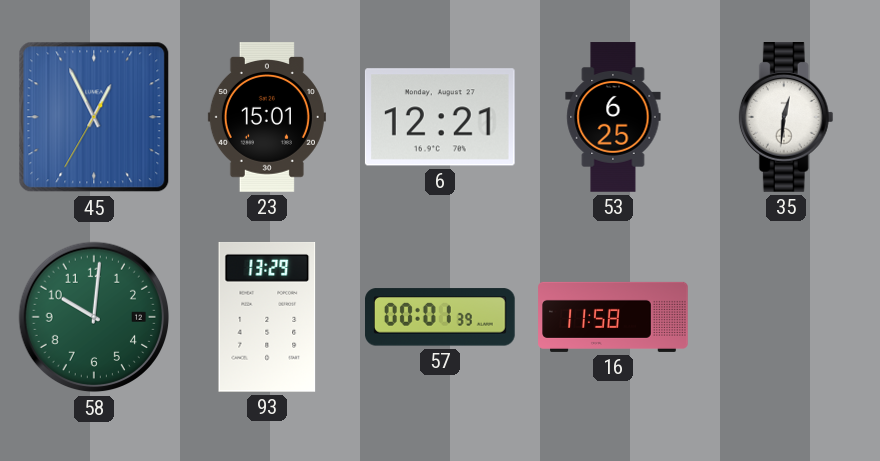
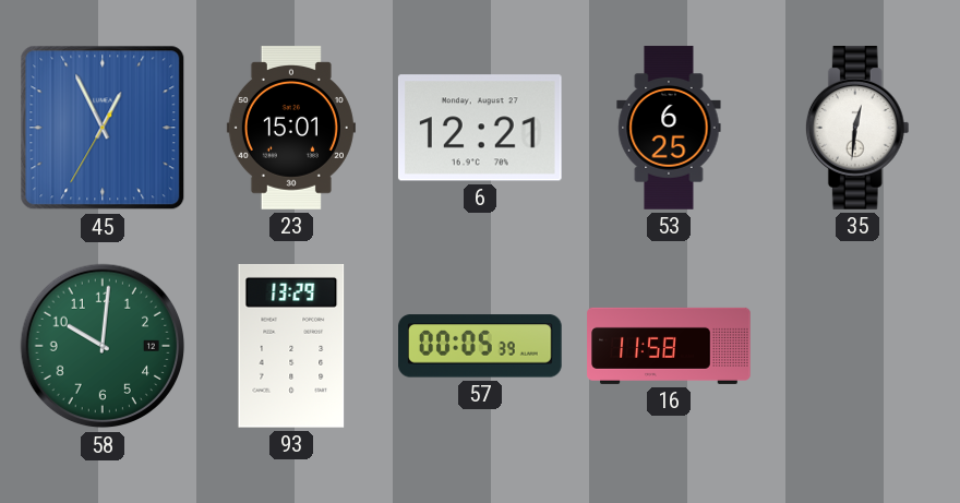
57: 00:01 -> 00:05 (481, 346)
